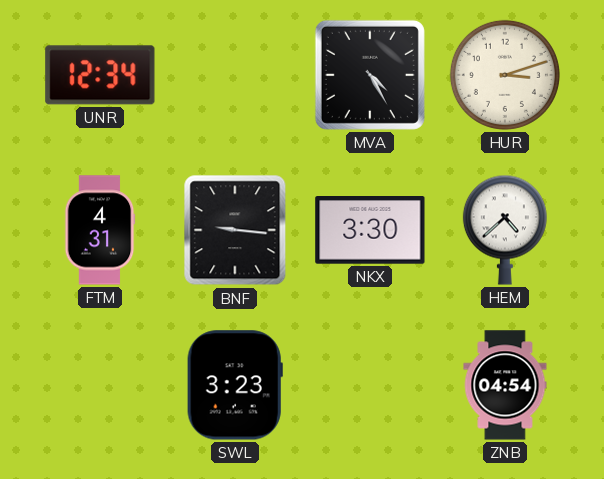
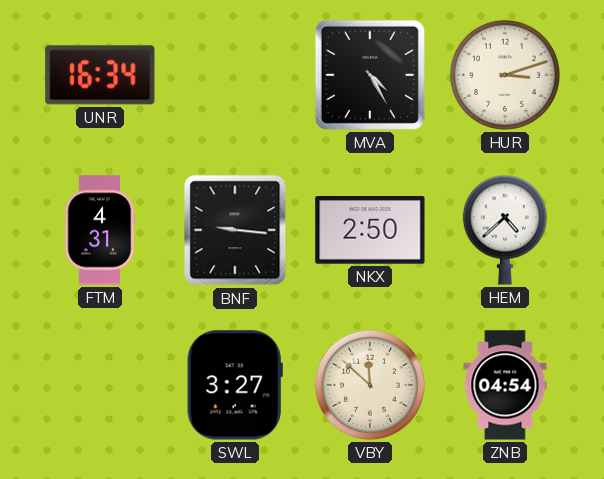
UNR: 12:34 -> 16:34 (100, 75)
NKX: 3:30 -> 2:50 (370, 231)
SWL: 3:23 -> 3:27 (235, 385)
VBY: none -> 11:52 (370, 385)
